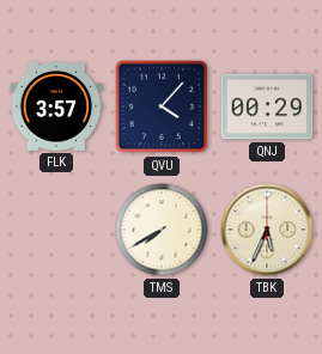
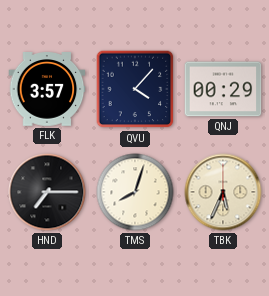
HND: none -> 7:15 (47, 192)
TMS: 7:40 -> 8:03 (135, 192)
